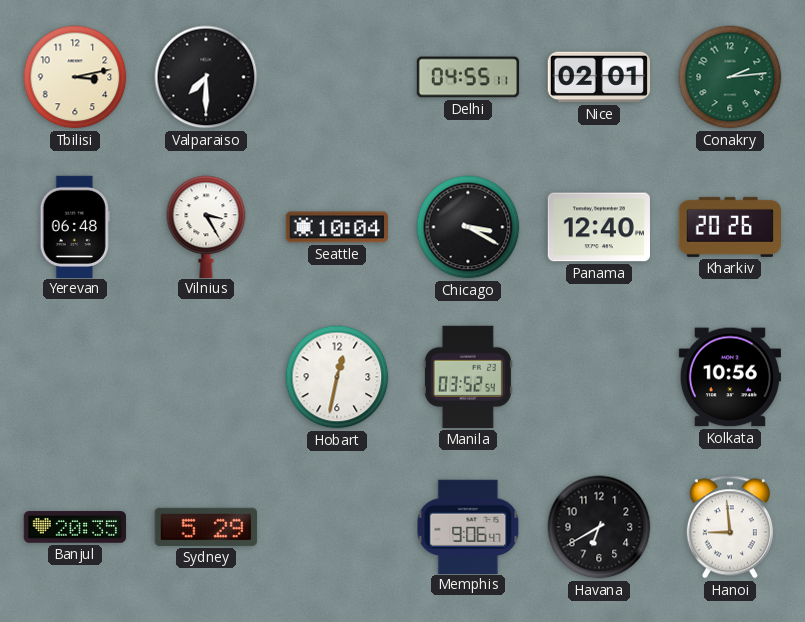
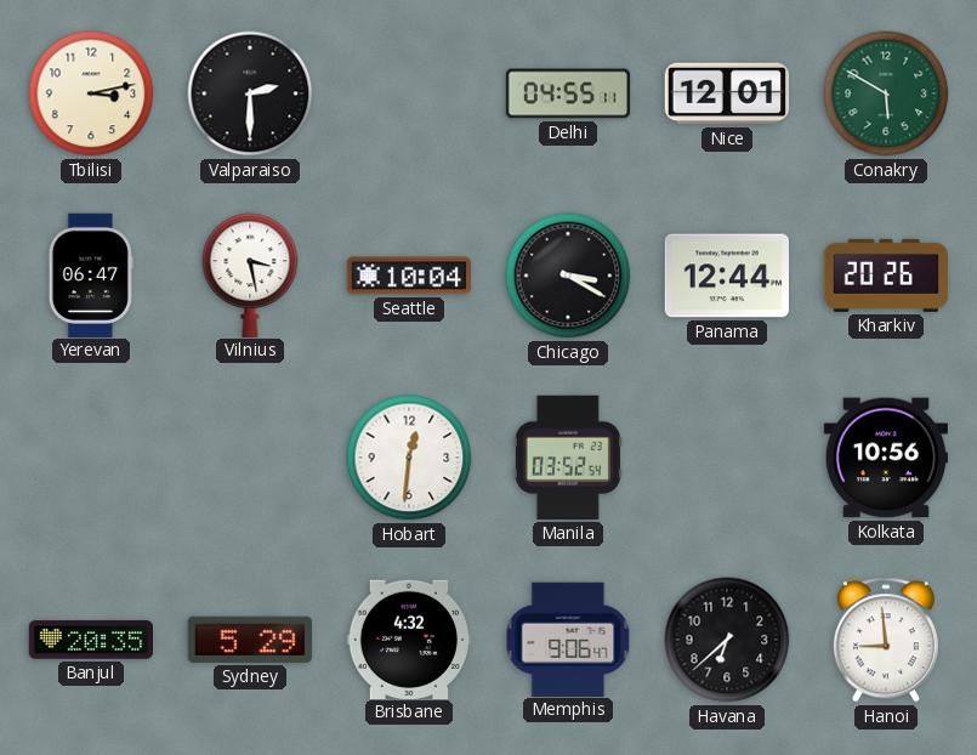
Valparaiso: 7:30 -> 2:30 (250, 93)
Nice: 02:01 -> 12:01 (726, 93)
Conakry: 2:14 -> 5:50 (886, 93)
Yerevan: 06:48 -> 06:47 (91, 274)
Vilnius: 3:25 -> 3:28 (250, 274)
Panama: 12:40 -> 12:44 (726, 276)
Hobart: 12:32 -> 12:31 (409, 458)
Brisbane: none -> 4:32 (408, 638)
Havana: 6:40 -> 6:38 (727, 640)
